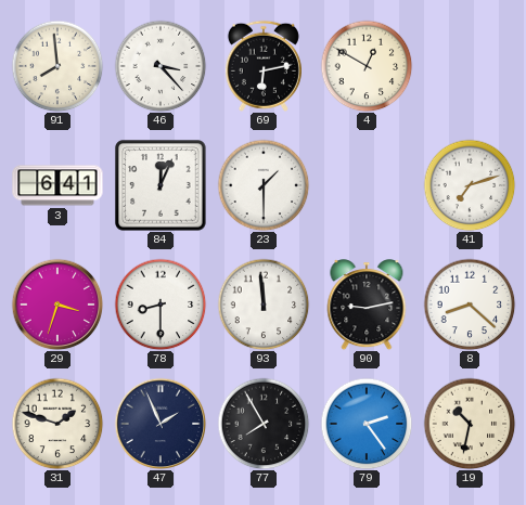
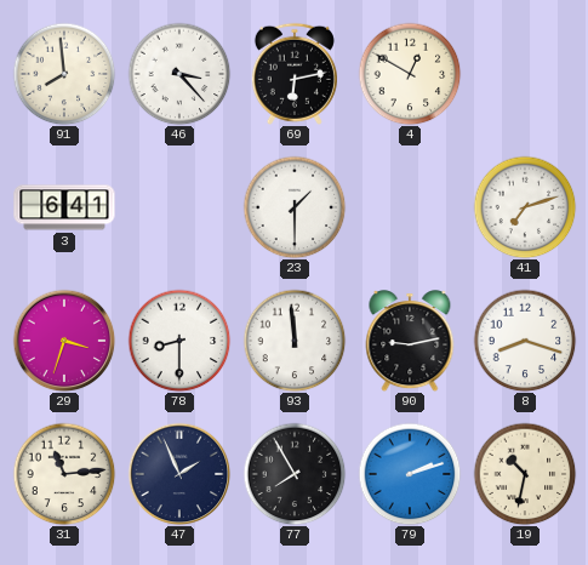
84: 12:04 -> none (161, 185)
8: 8:22 -> 8:18 (525, 341)
31: 1:48 -> 11:14 (64, 474)
79: 2:24 -> 2:12 (410, 474)
